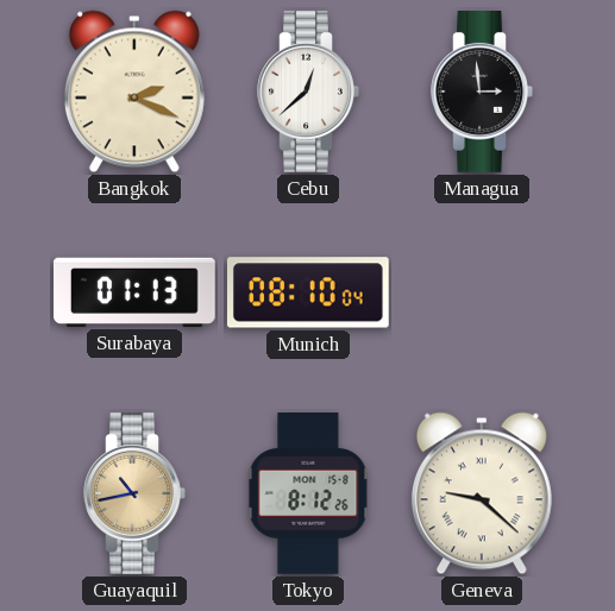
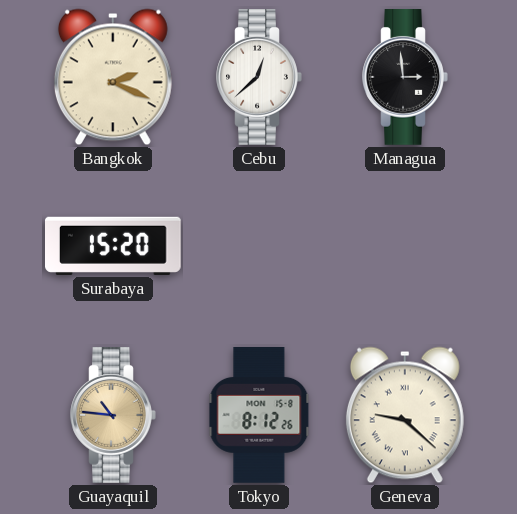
Surabaya: 01:13 -> 15:20 (114, 246)
Munich: 08:10 -> none (308, 292)
Guayaquil: 10:43 -> 10:46 (113, 416)
